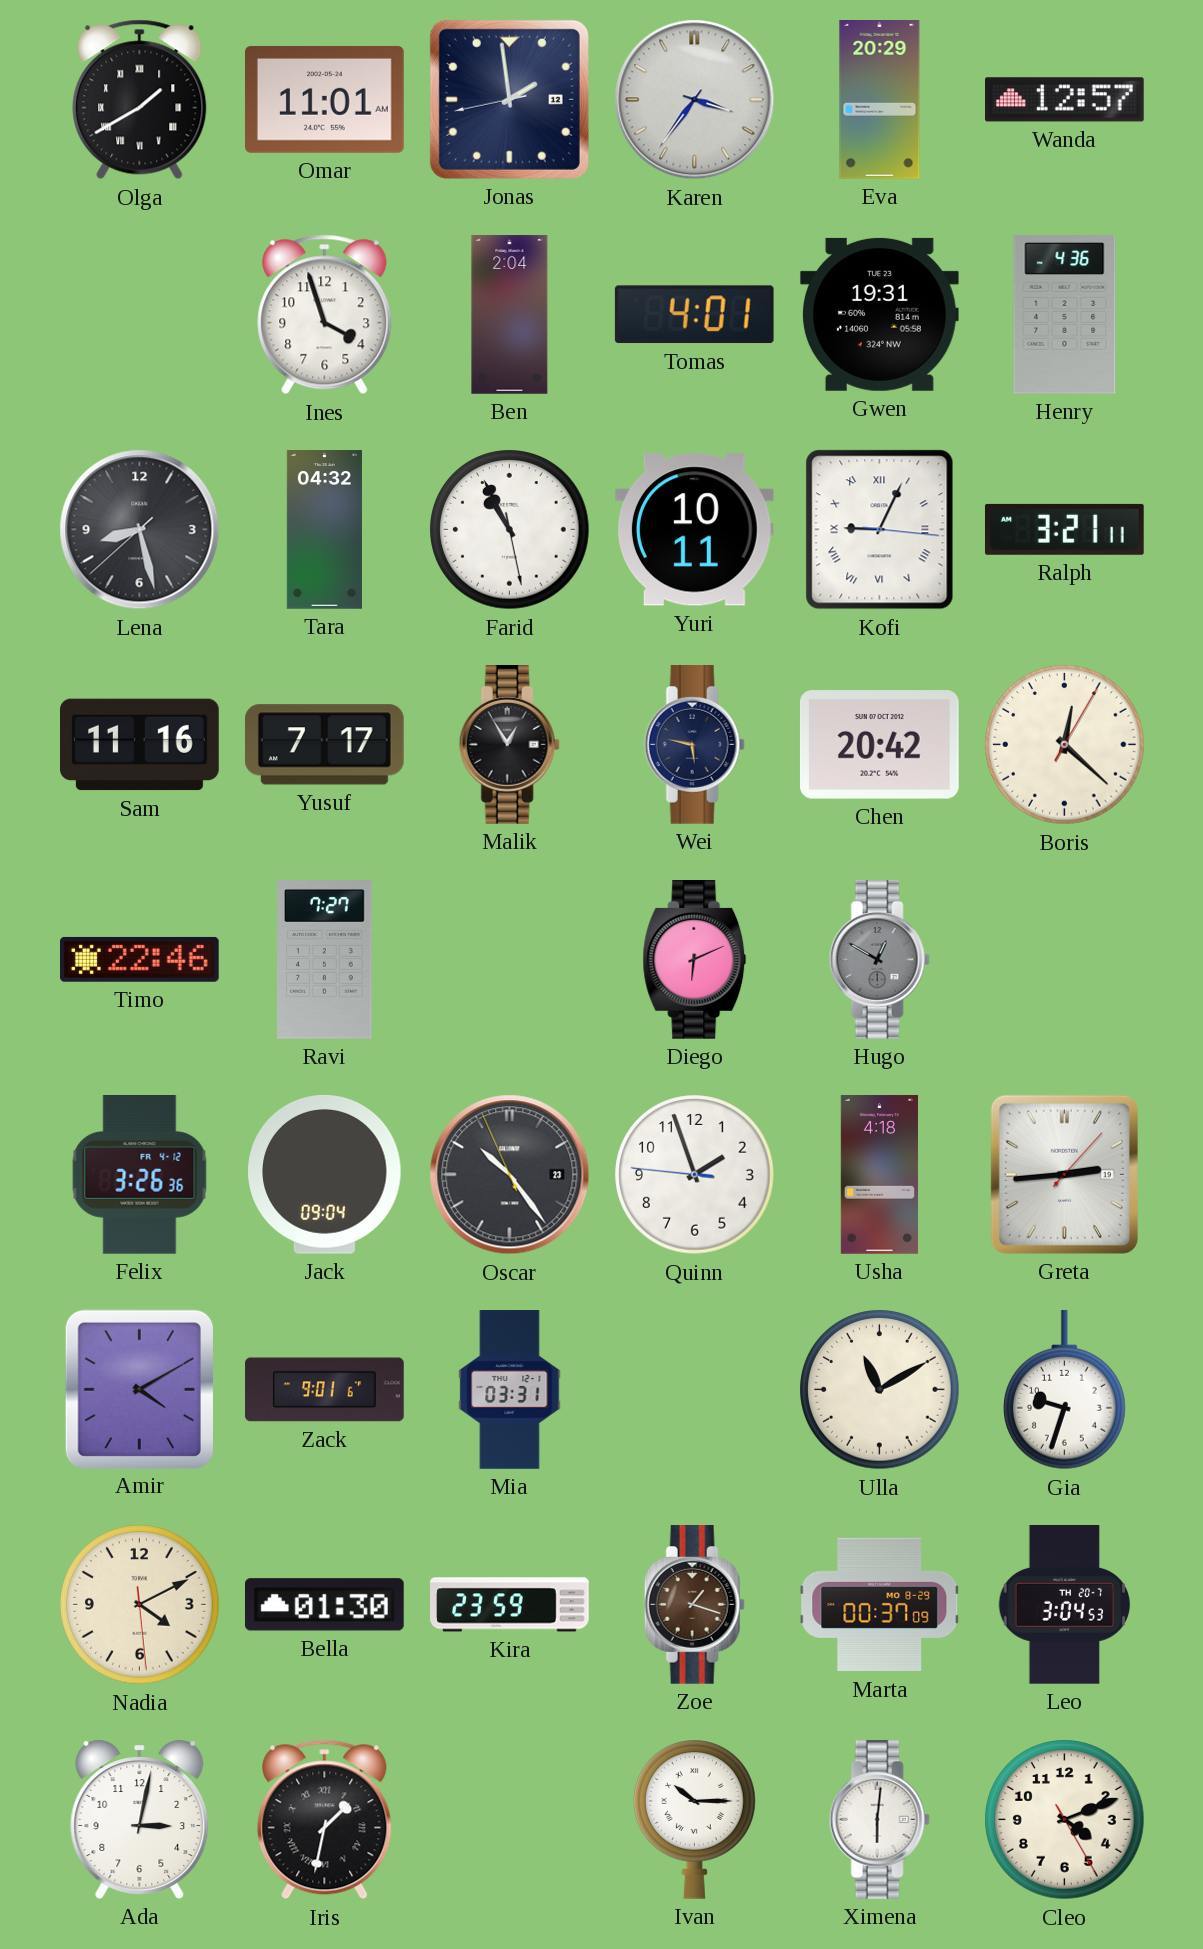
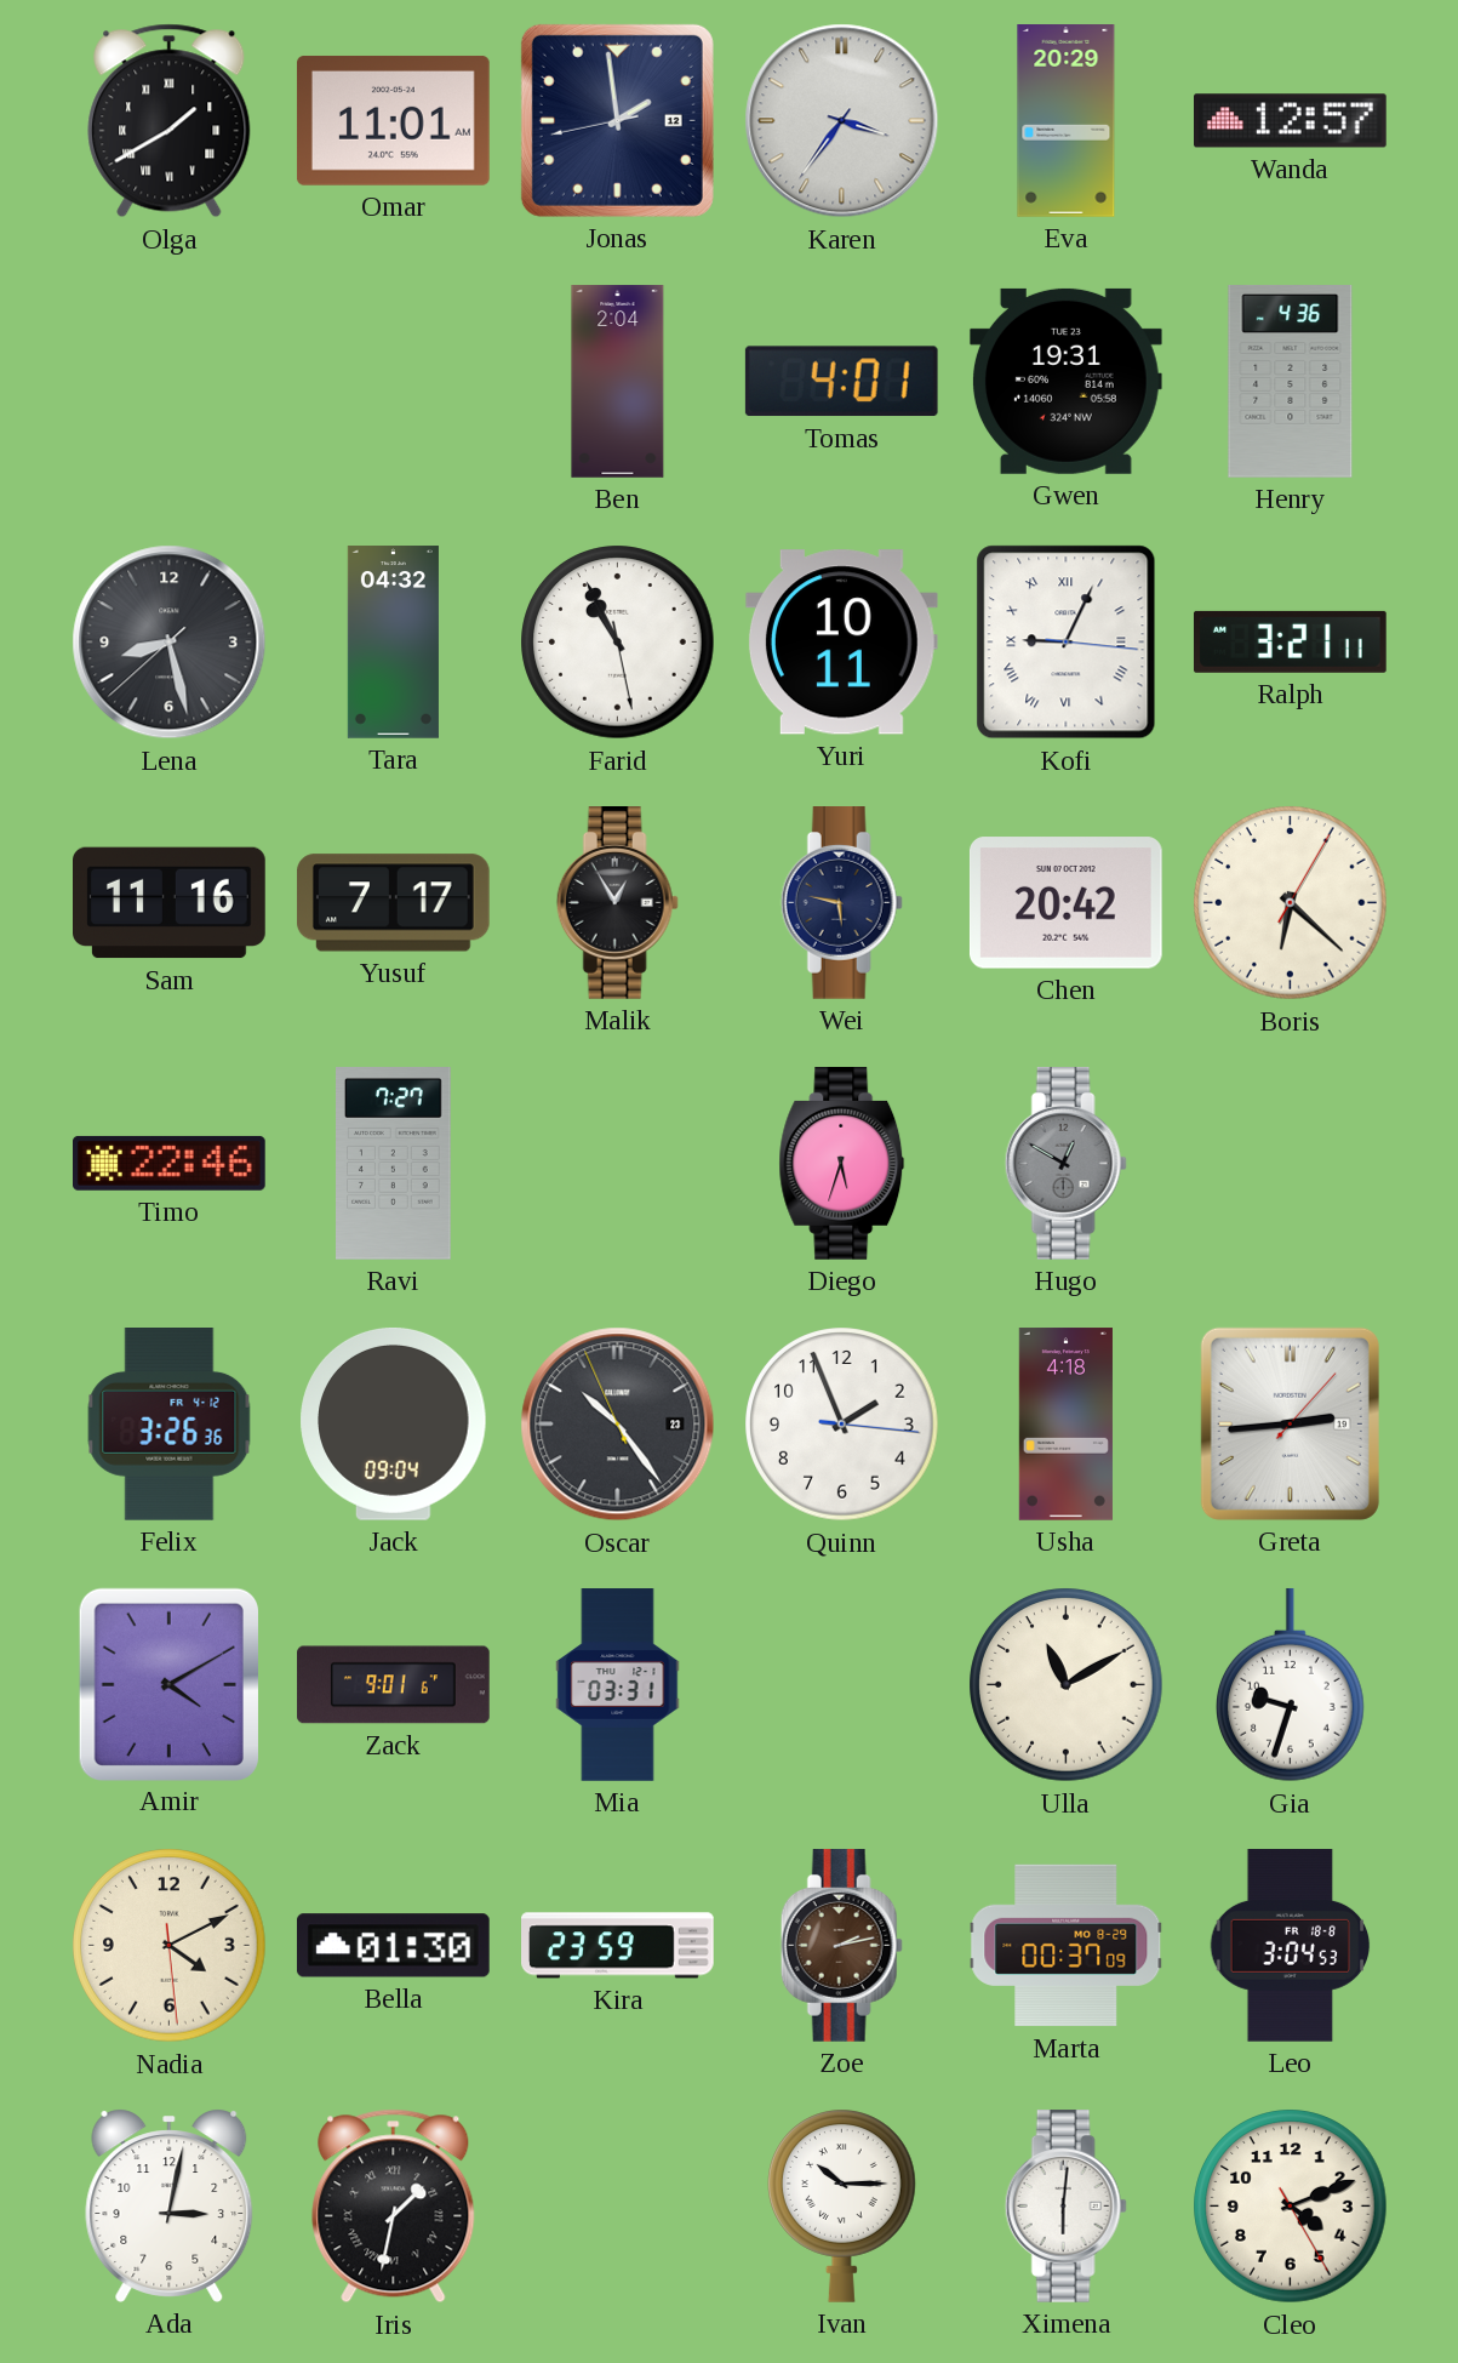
Ines: 3:57 -> none (325, 315)
Boris: 12:22 -> 6:22 (1291, 903)
Diego: 6:11 -> 5:33 (842, 1164)
Quinn: 1:56:46 -> 1:56:16 (842, 1425)
Zoe: 1:18 -> 2:13 (841, 1946)
Leo date: TH 20-7 -> FR 18-8 (1291, 1946)
